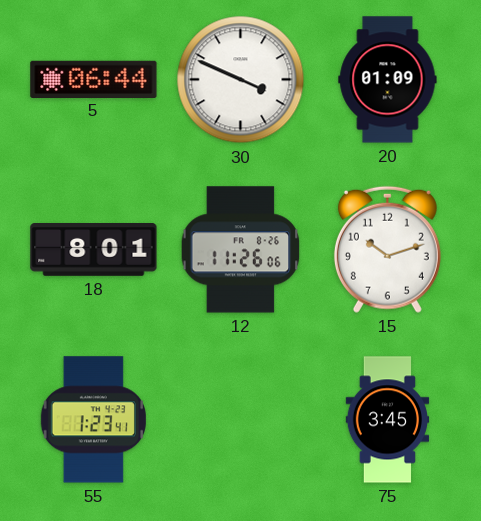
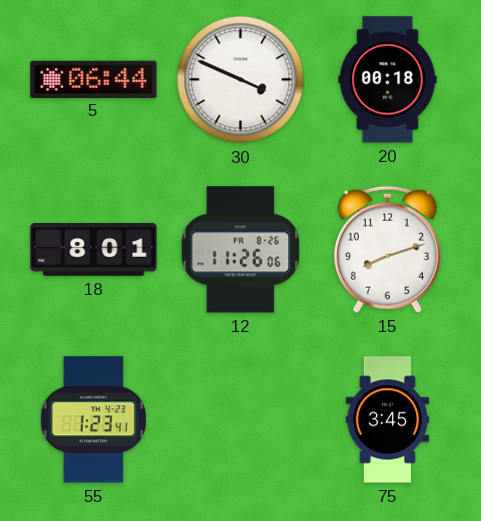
20: 01:09 -> 00:18 (388, 80)
15: 10:12 -> 8:12 (387, 249)
